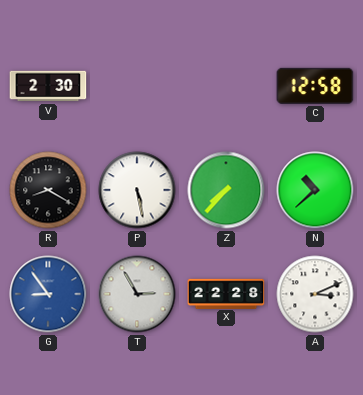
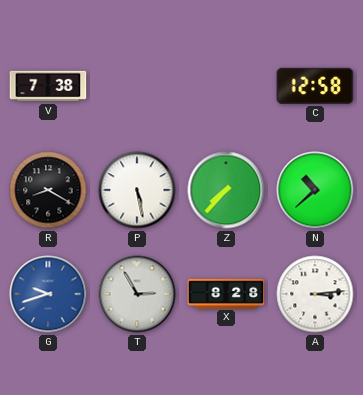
V: 2:30 -> 7:38 (48, 86)
G: 8:54 -> 9:42 (48, 294)
X: 22:28 -> 8:28 (226, 293)
A: 3:11 -> 3:14 (315, 294)
